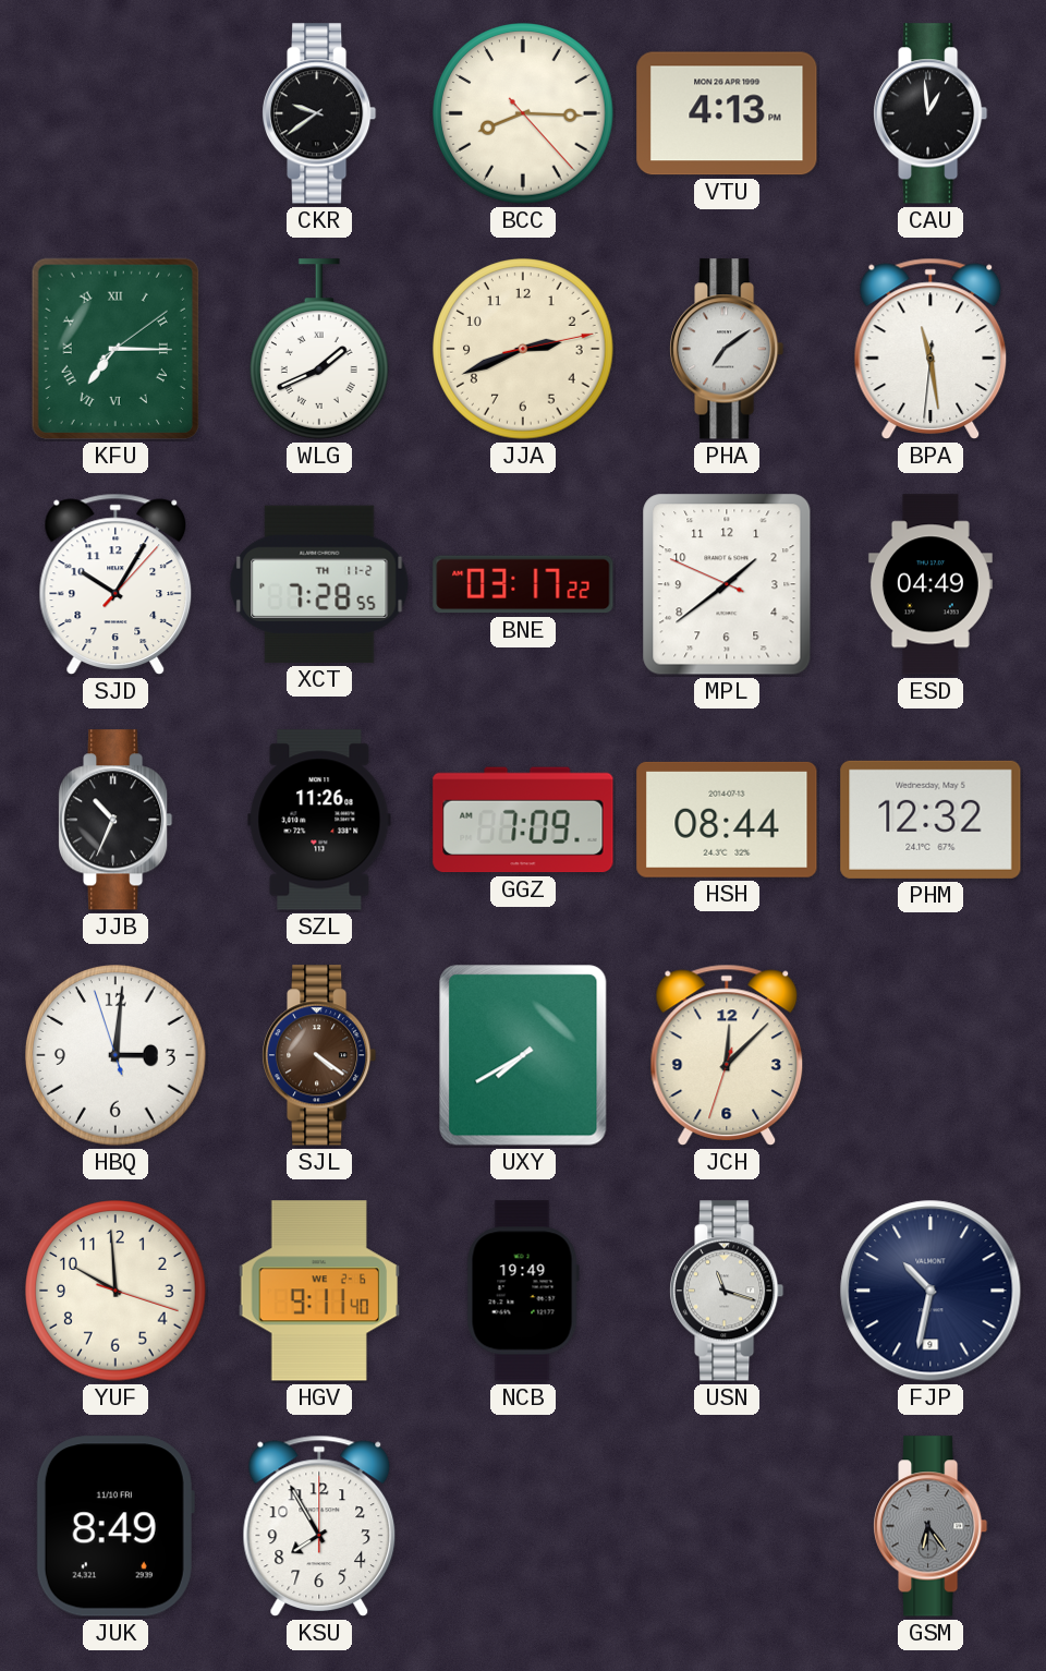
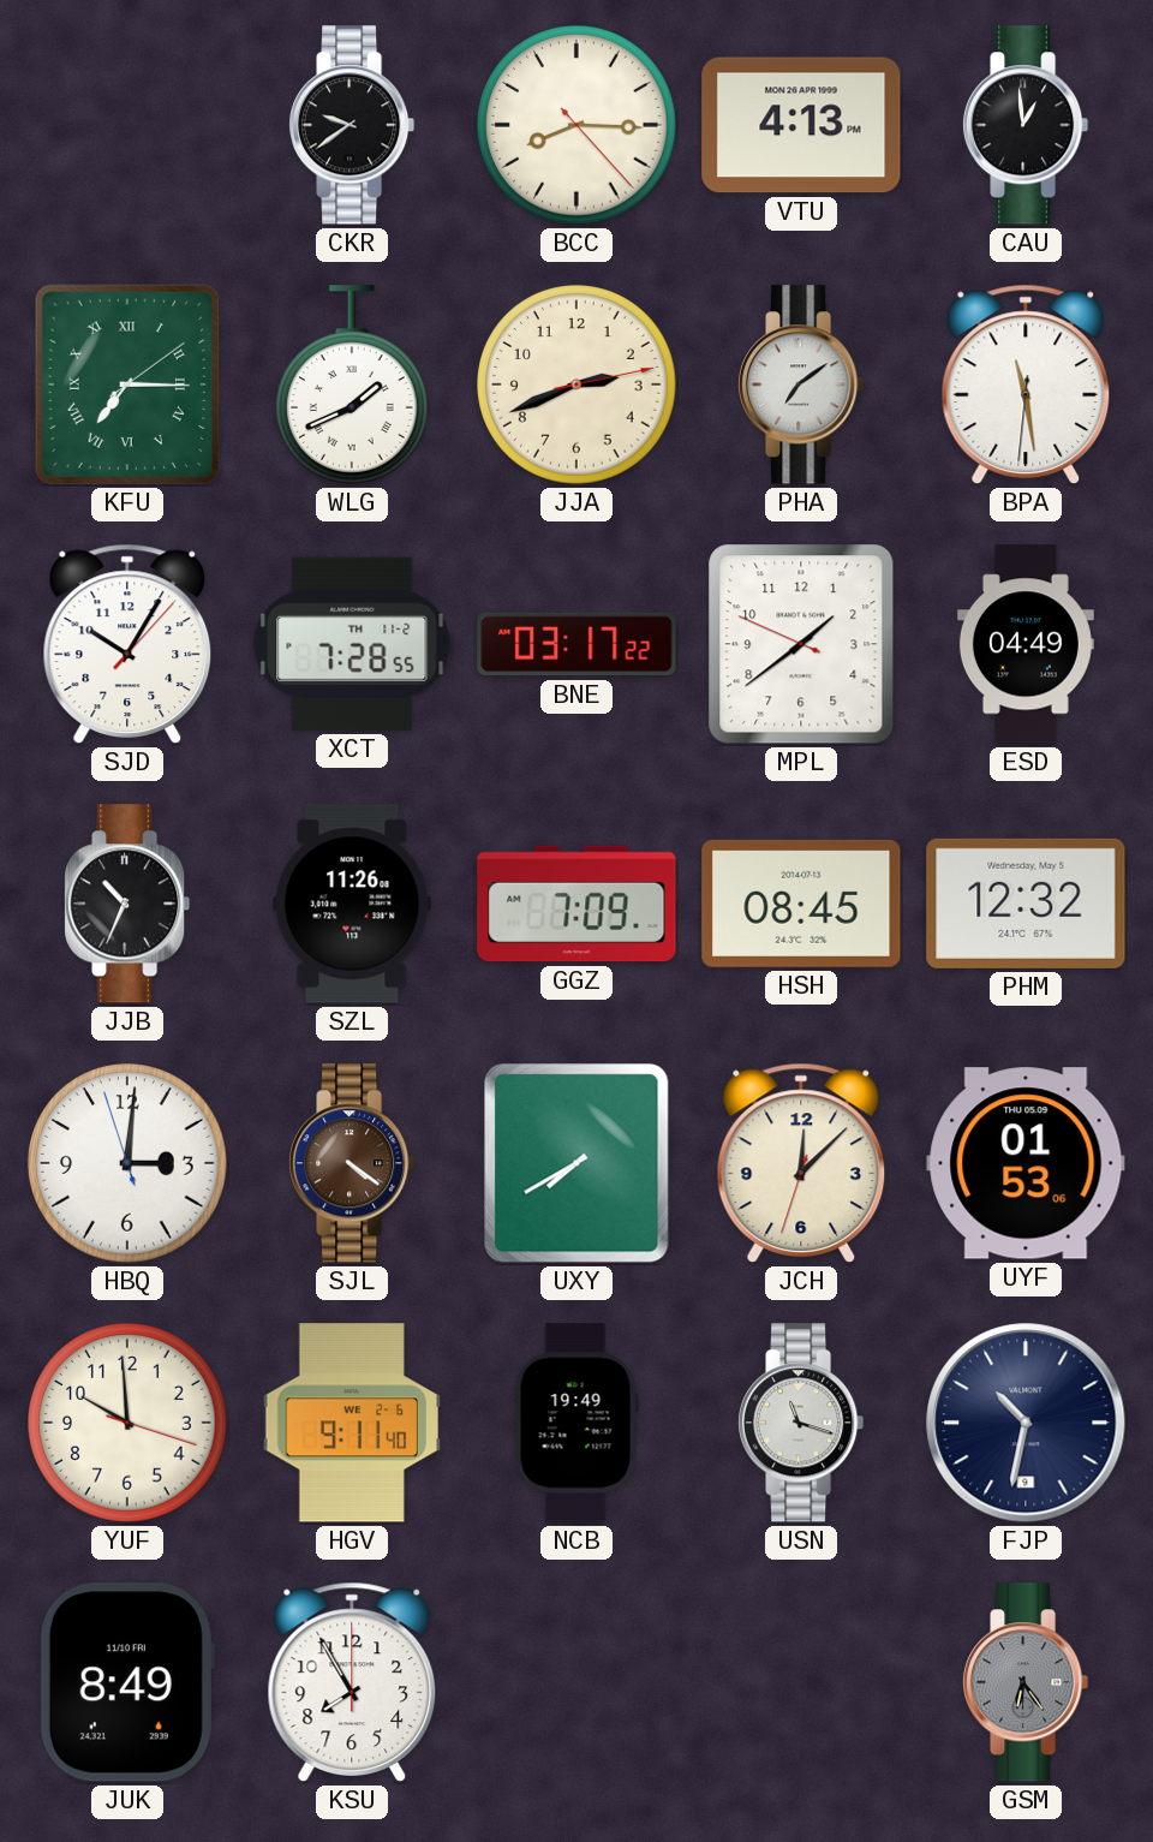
HSH: 08:44 -> 08:45 (801, 904)
UYF: none -> 01:53 (1026, 1163)
